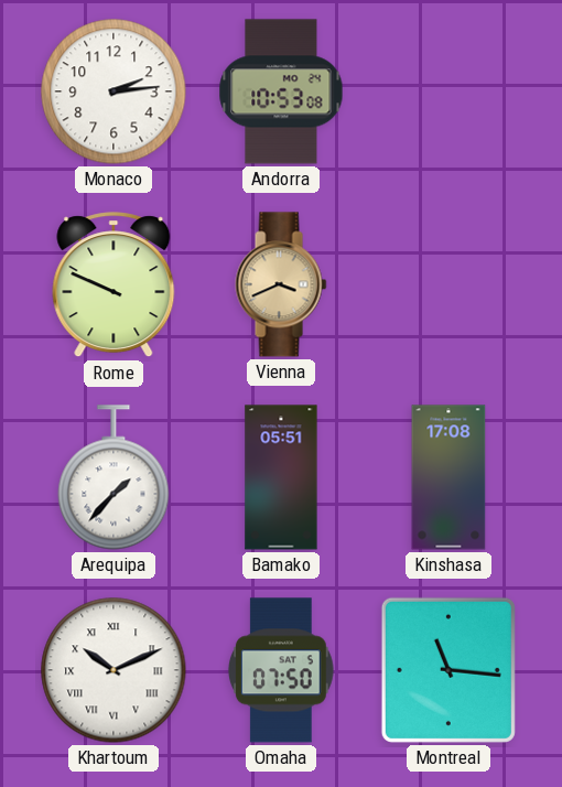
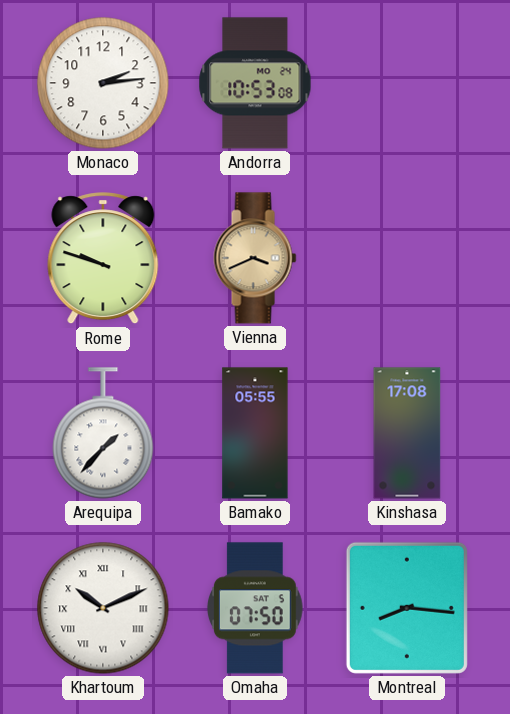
Rome: 9:49 -> 9:48 (103, 259)
Bamako: 05:51 -> 05:55 (255, 433)
Montreal: 11:16 -> 8:16 (407, 608)
